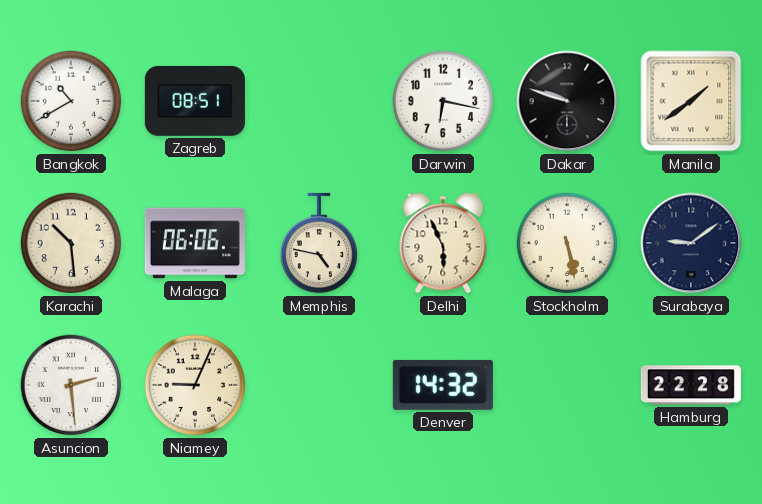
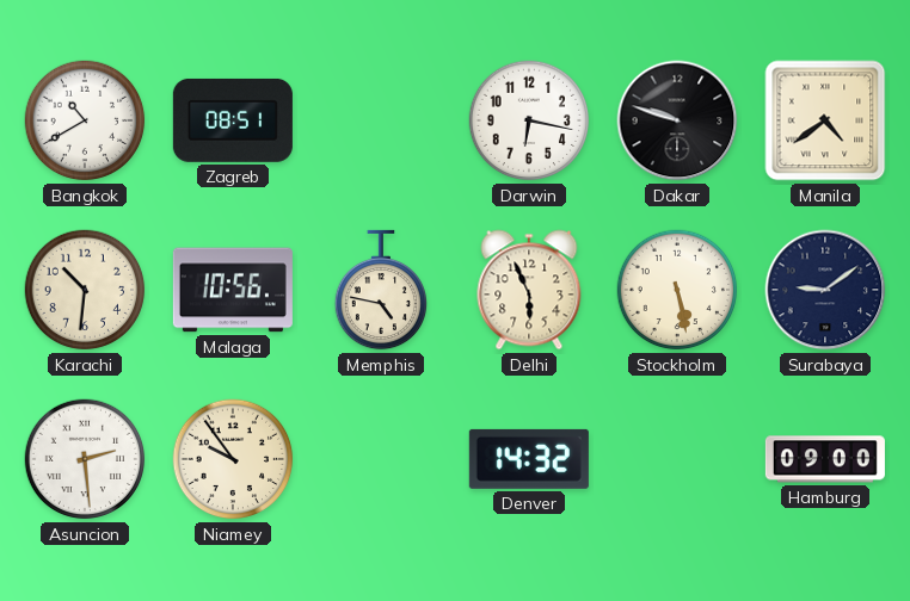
Manila: 1:39 -> 4:39 (825, 120)
Karachi: 10:29 -> 10:31 (85, 290)
Malaga: 06:06 -> 10:56 (233, 290)
Niamey: 9:04 -> 9:54 (233, 459)
Hamburg: 22:28 -> 09:00 (825, 459)
